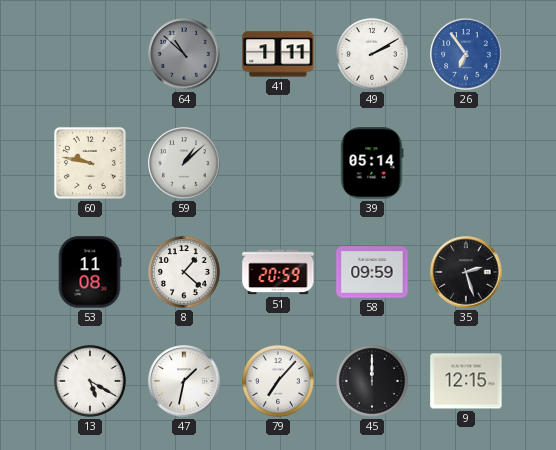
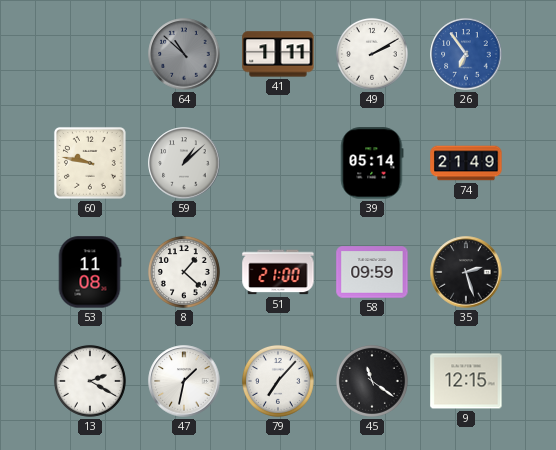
74: none -> 21:49 (466, 163)
51: 20:59 -> 21:00 (278, 272)
13: 5:20 -> 2:20 (90, 381)
45: 12:00 -> 11:21 (372, 381)
